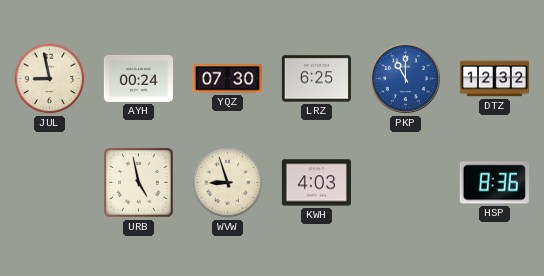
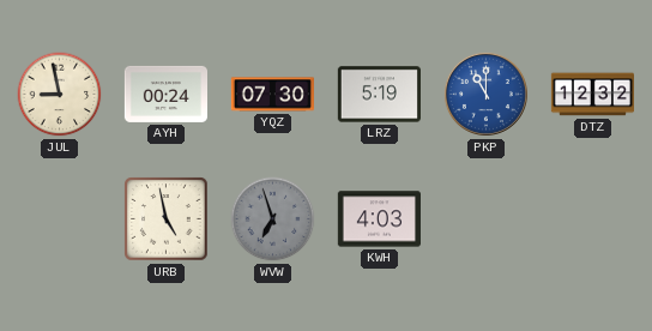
LRZ: 6:25 -> 5:19 (379, 95)
WVW: 8:57 -> 6:57 (273, 219)
WVW dial: cream -> grey (273, 219)
HSP: 8:36 -> none (494, 183)
